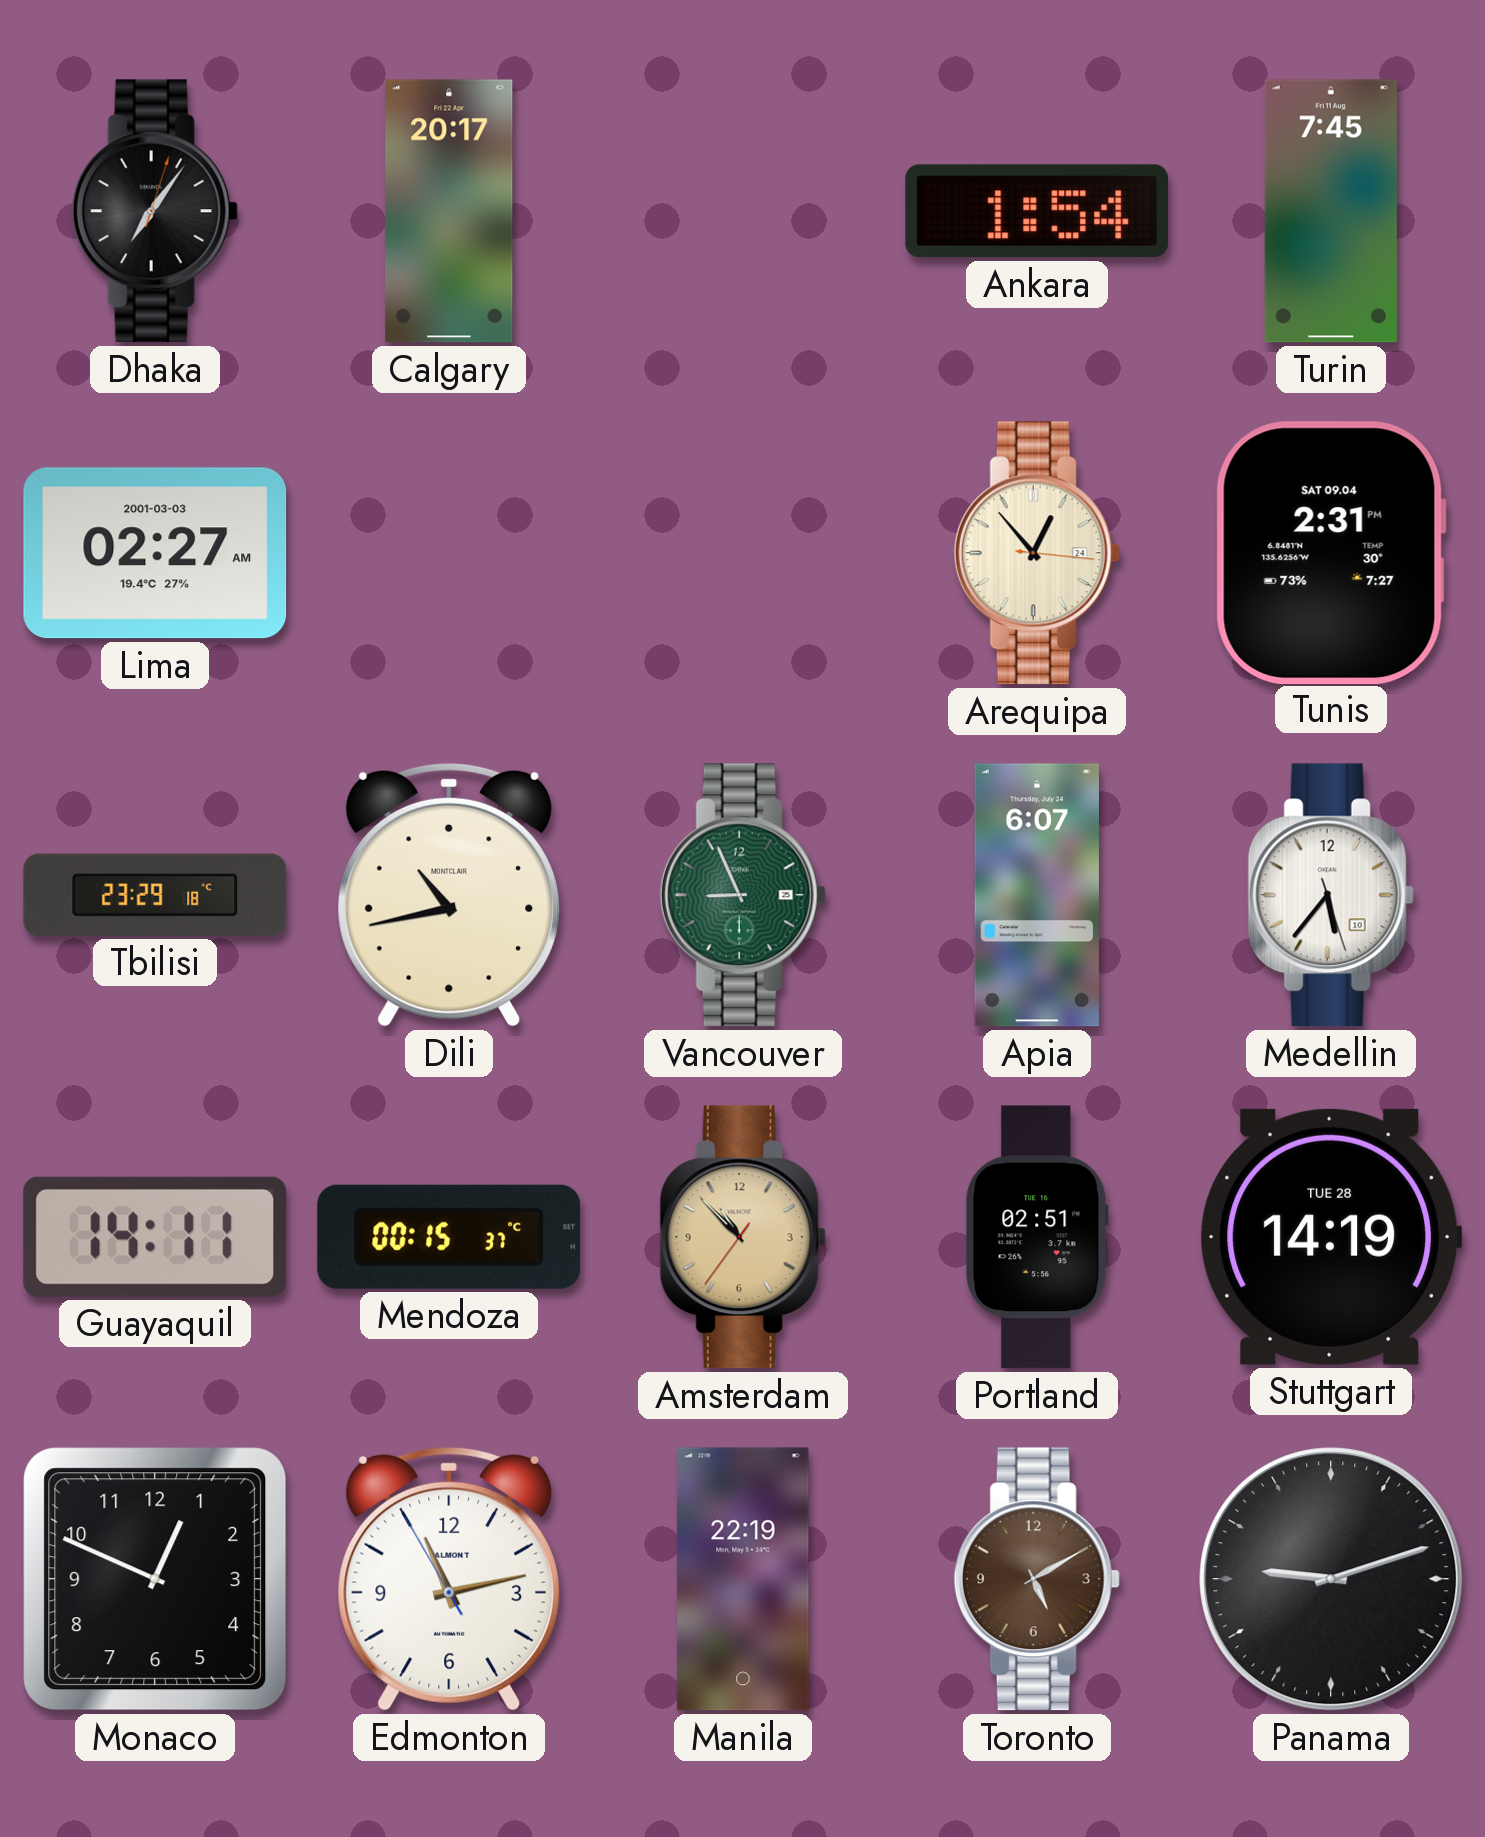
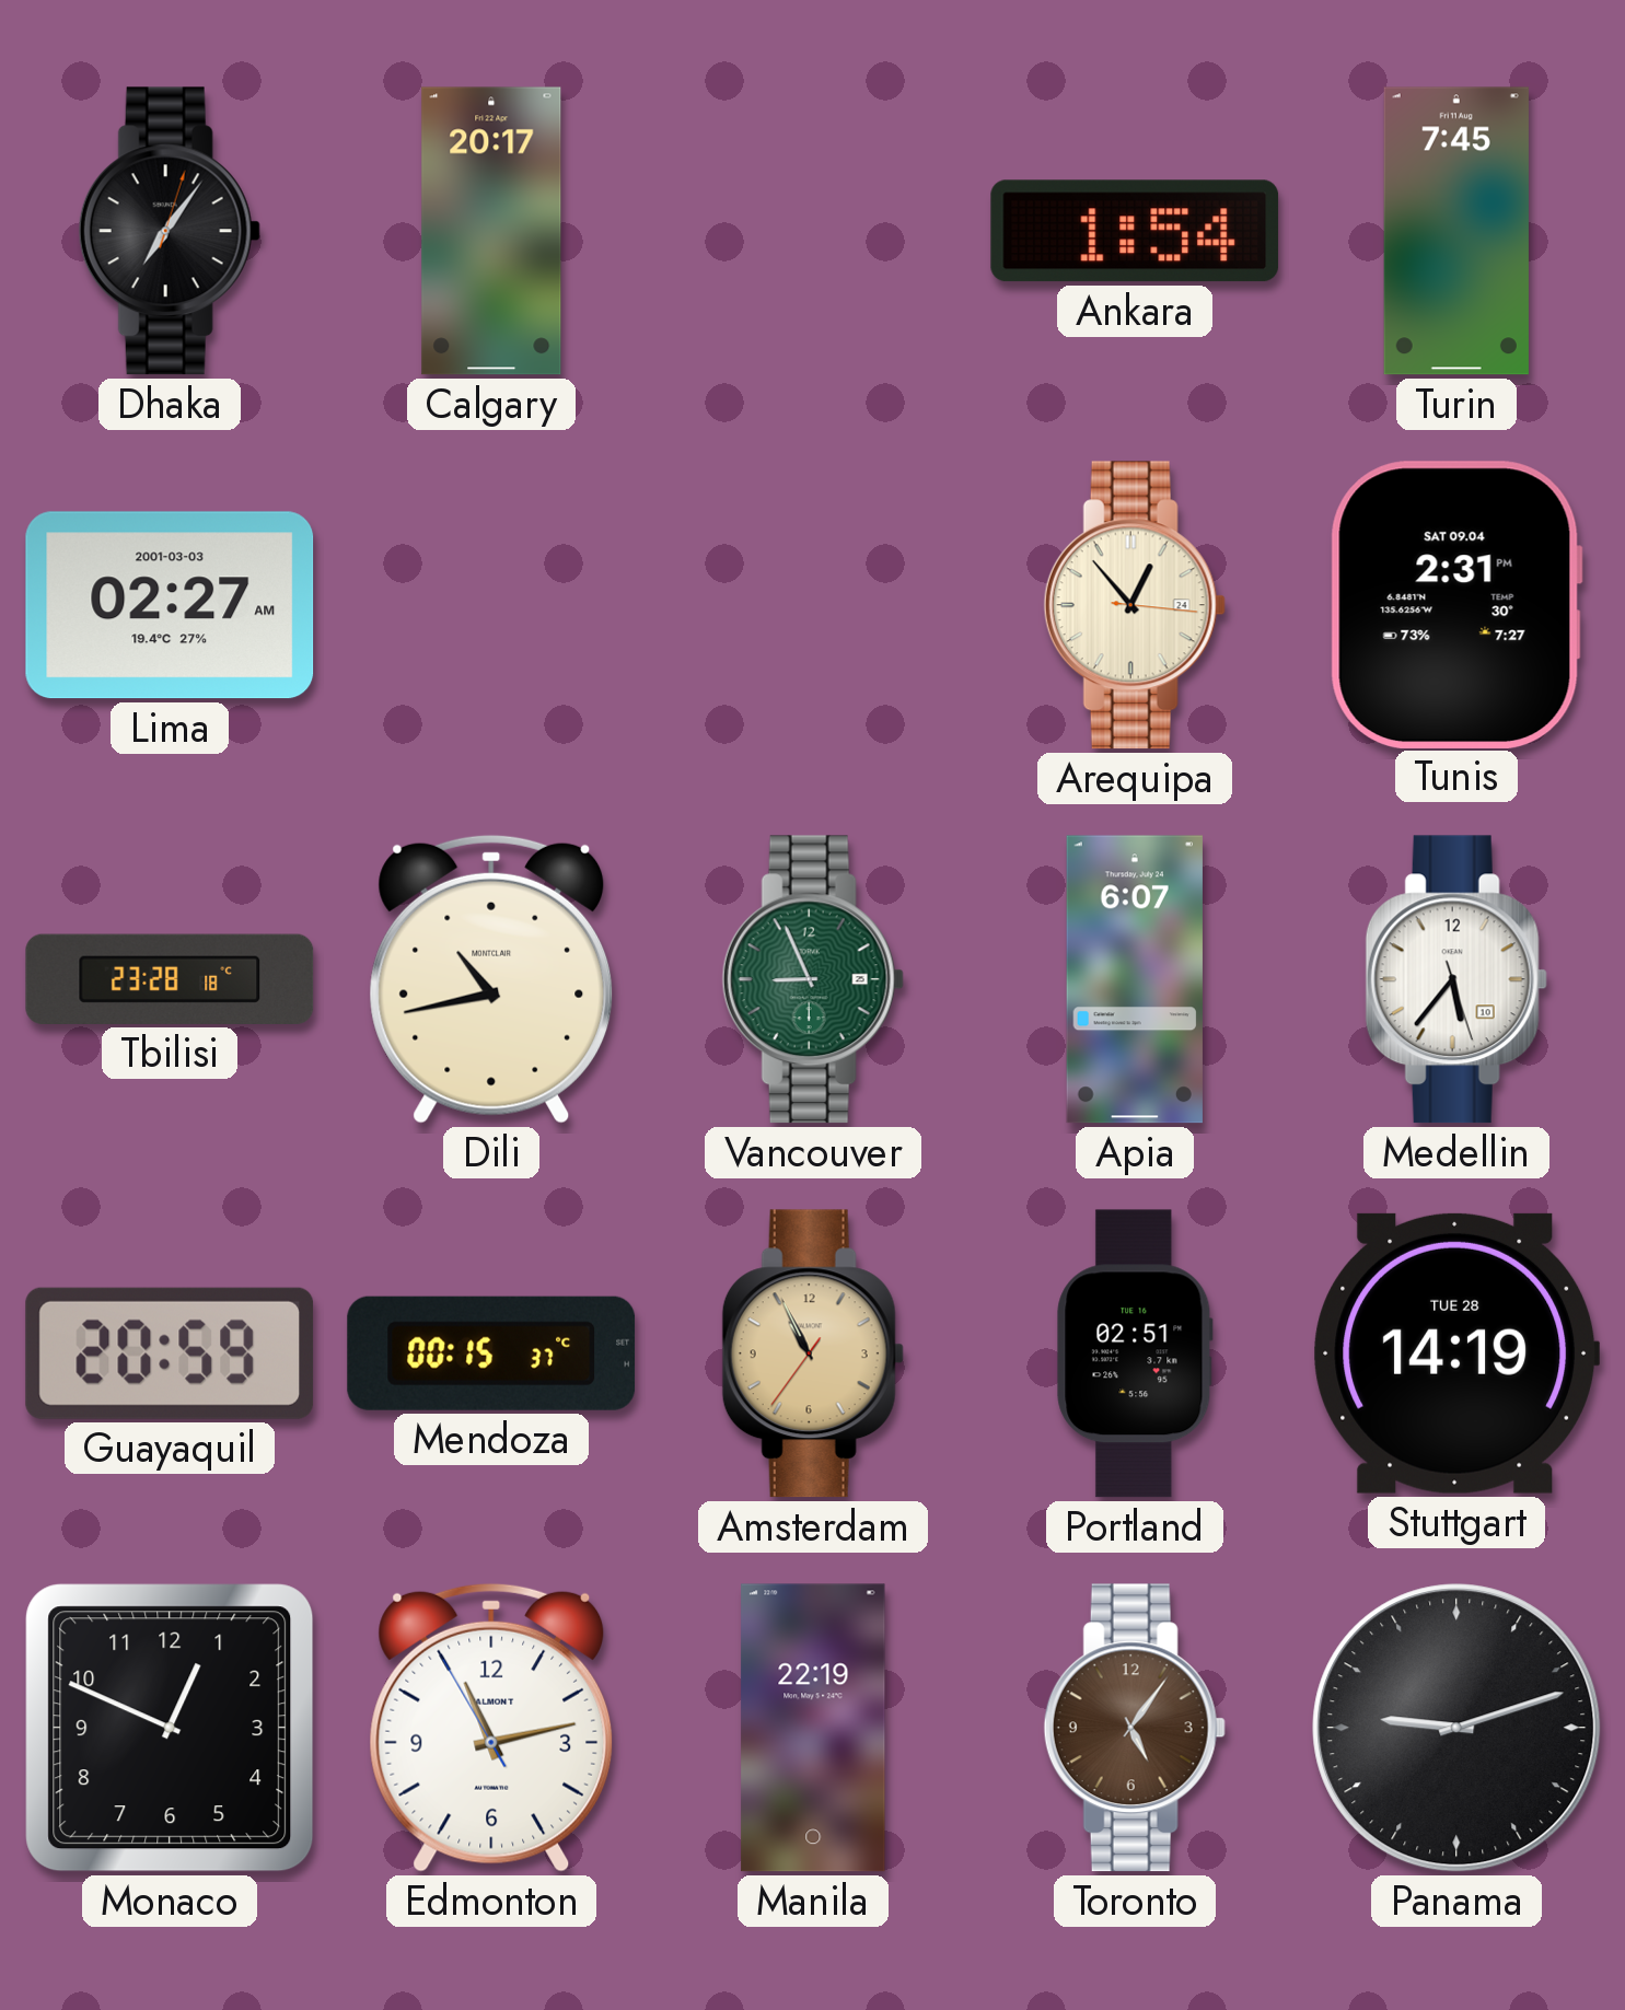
Tbilisi: 23:29 -> 23:28 (170, 979)
Guayaquil: 14:11 -> 20:59 (170, 1353)
Amsterdam: 10:52 -> 10:55 (813, 1353)
Toronto: 5:10 -> 5:06 (1135, 1728)
